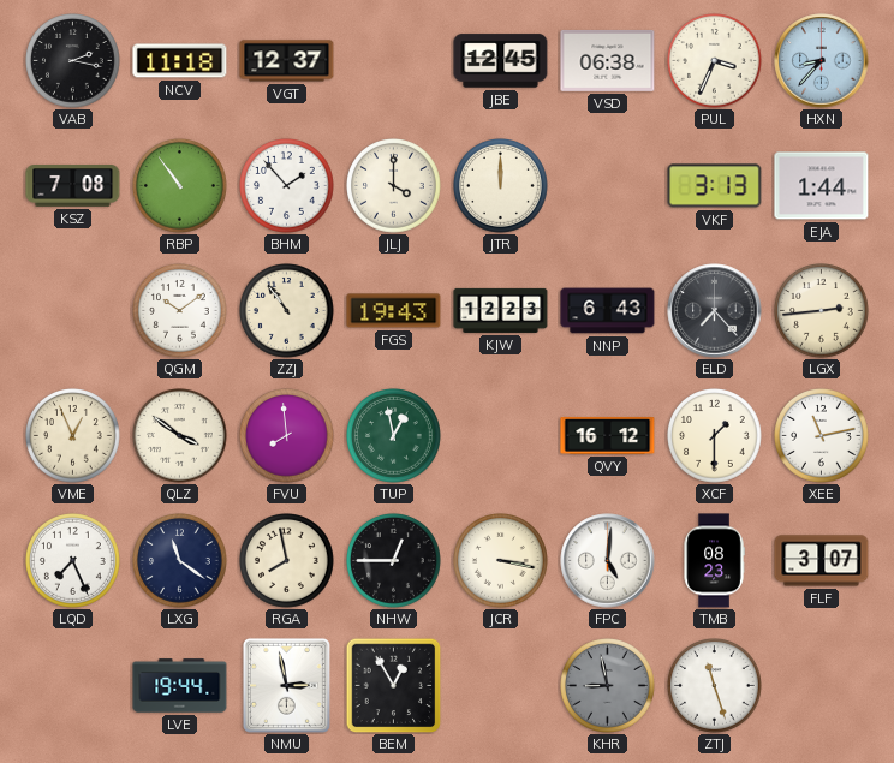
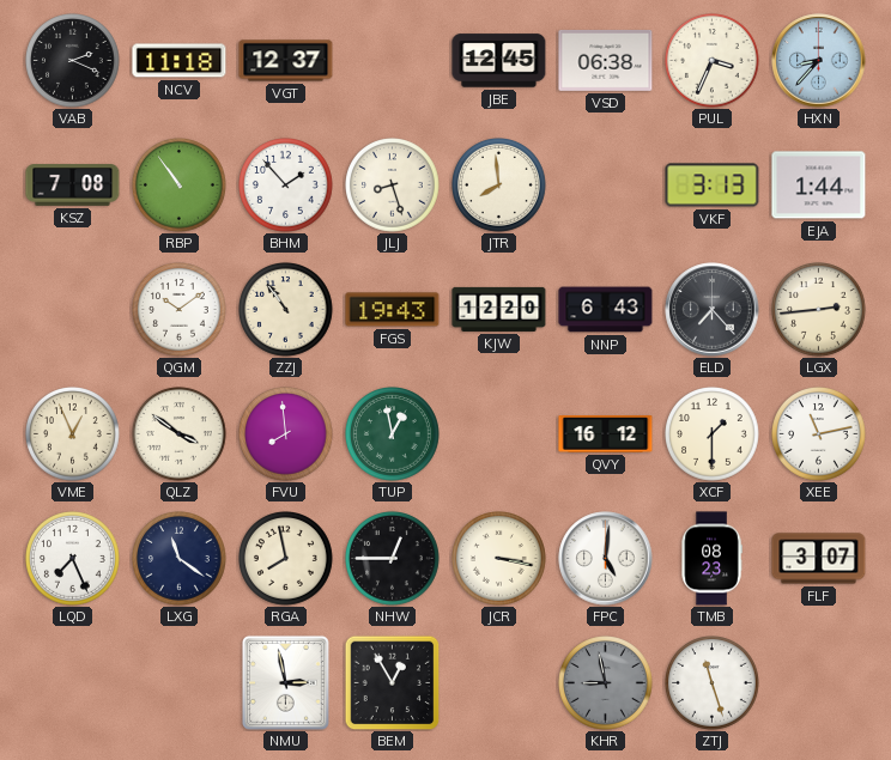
VAB: 2:17 -> 2:19 (73, 61)
JLJ: 4:00 -> 8:27 (393, 186)
JTR: 12:00 -> 7:59 (499, 186)
KJW: 12:23 -> 12:20 (499, 309)
LVE: 19:44 -> none (180, 686)
